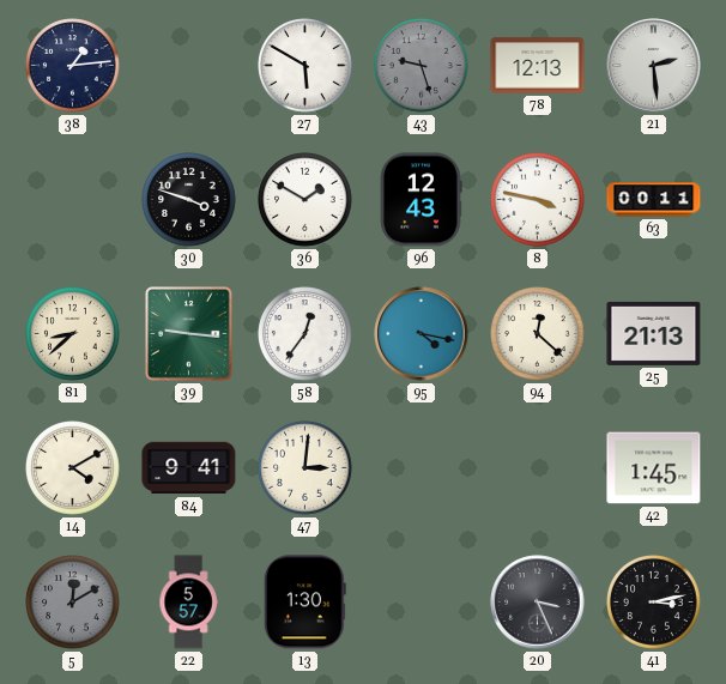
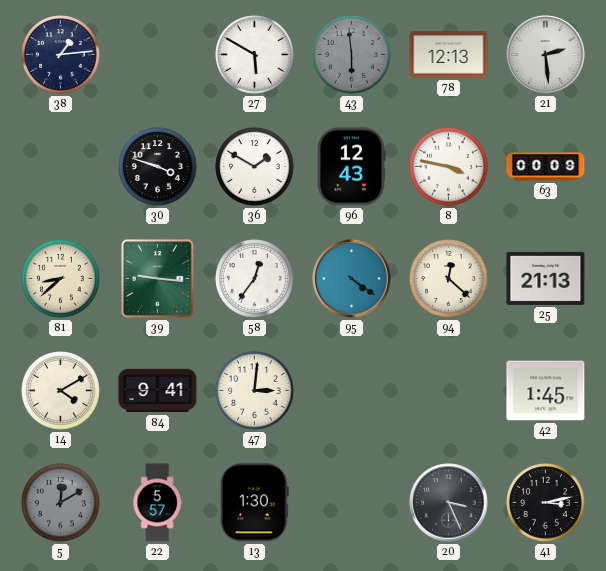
43: 9:27 -> 5:59 (352, 55)
63: 00:11 -> 00:09 (546, 167)
95: 4:17 -> 4:21 (352, 279)
